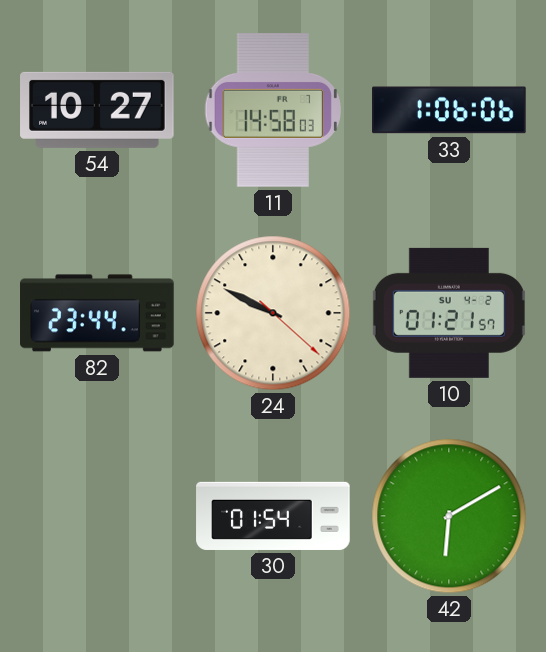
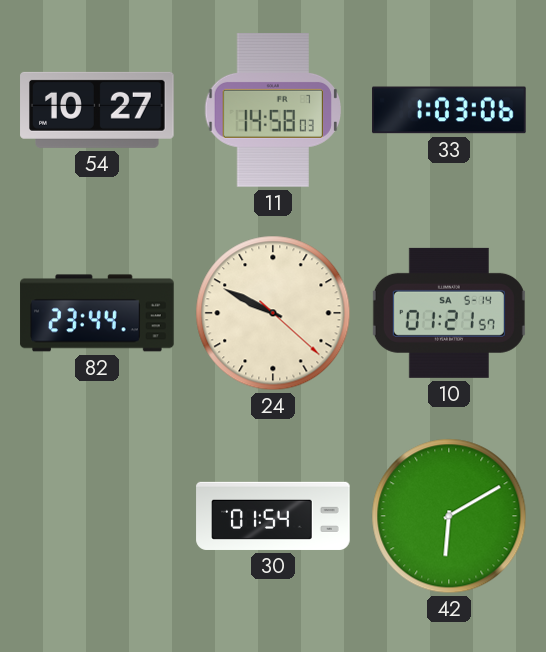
33: 1:06 -> 1:03 (449, 110)
10 date: SU 4-2 -> SA 5-14 (449, 313)
